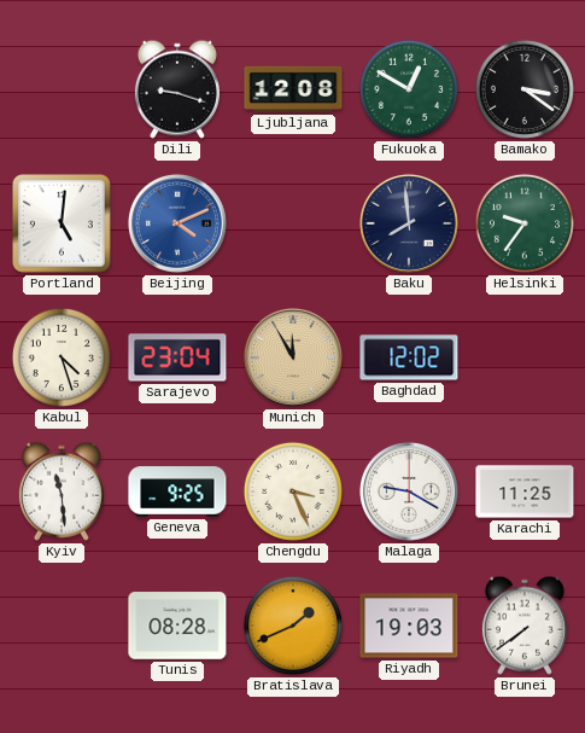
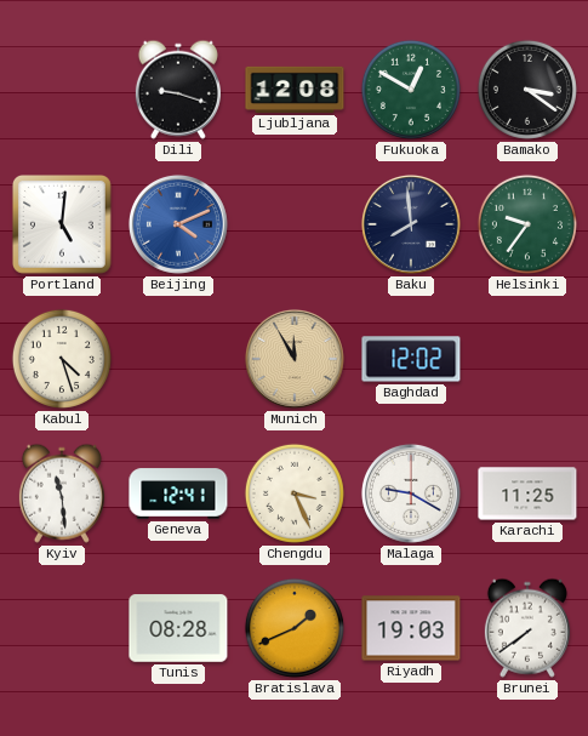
Sarajevo: 23:04 -> none (177, 357)
Geneva: 9:25 -> 12:41 (178, 493)
